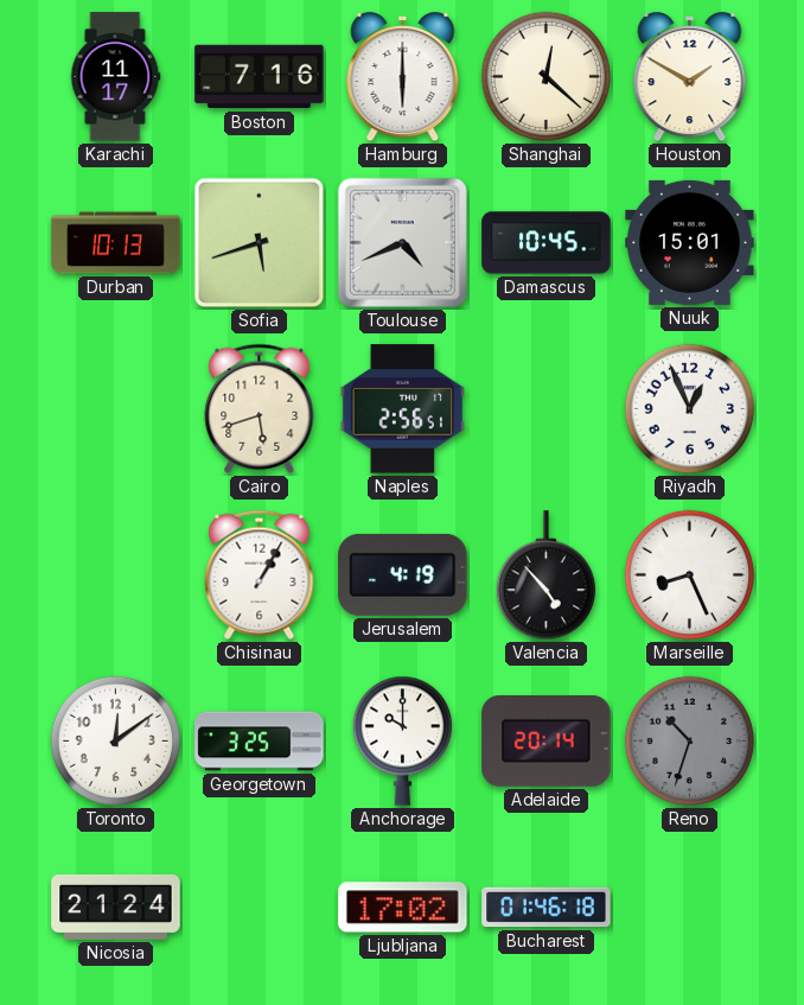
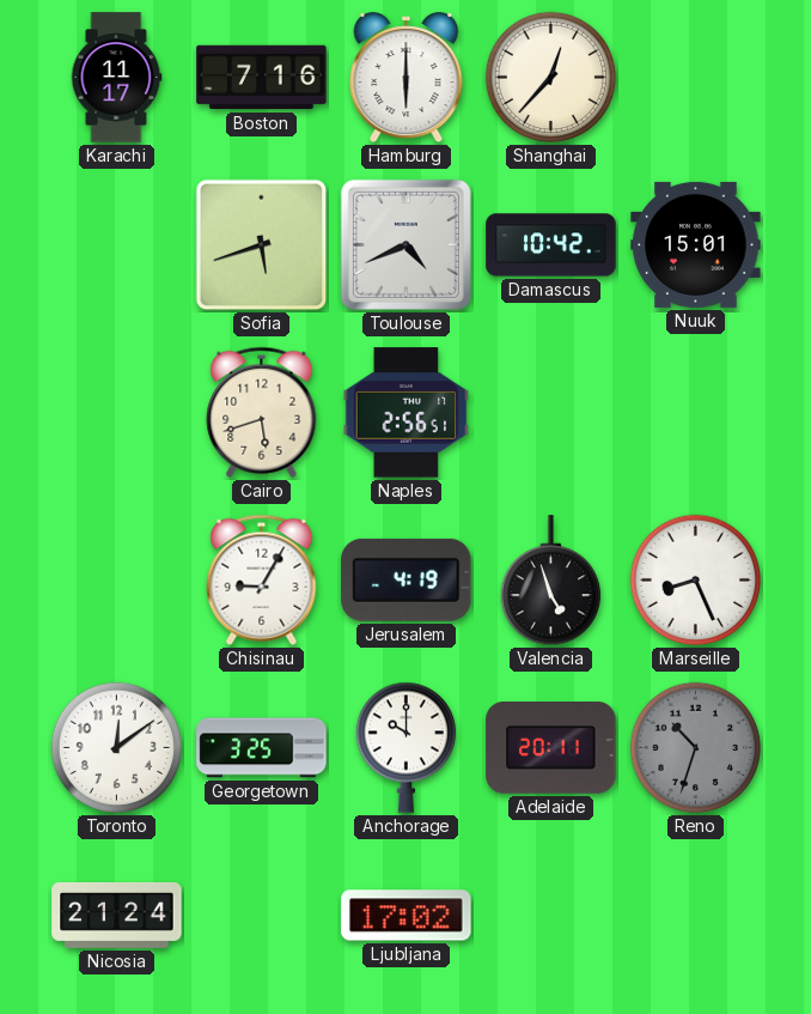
Shanghai: 12:22 -> 12:37 (551, 78)
Houston: 1:50 -> none (690, 77)
Durban: 10:13 -> none (116, 243)
Damascus: 10:45 -> 10:42 (551, 245)
Riyadh: 12:56 -> none (690, 409)
Chisinau: 1:05 -> 9:05 (262, 579)
Valencia: 4:53 -> 4:57 (550, 581)
Adelaide: 20:14 -> 20:11 (551, 748)
Bucharest: 01:46 -> none (547, 908)
